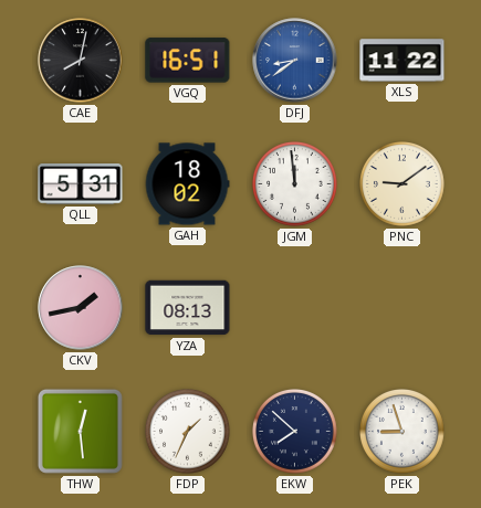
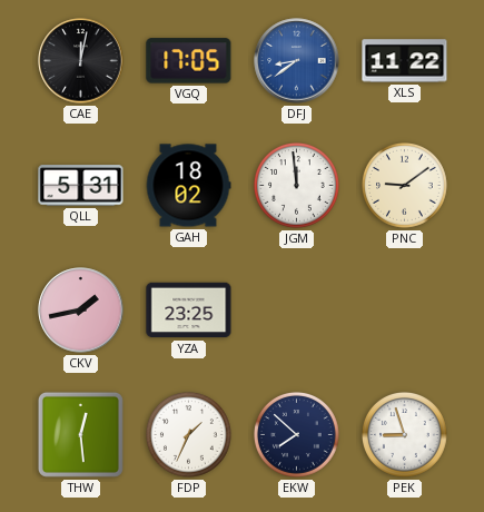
CAE: 8:02 -> 12:02 (81, 61)
VGQ: 16:51 -> 17:05 (189, 61)
YZA: 08:13 -> 23:25 (189, 311)
